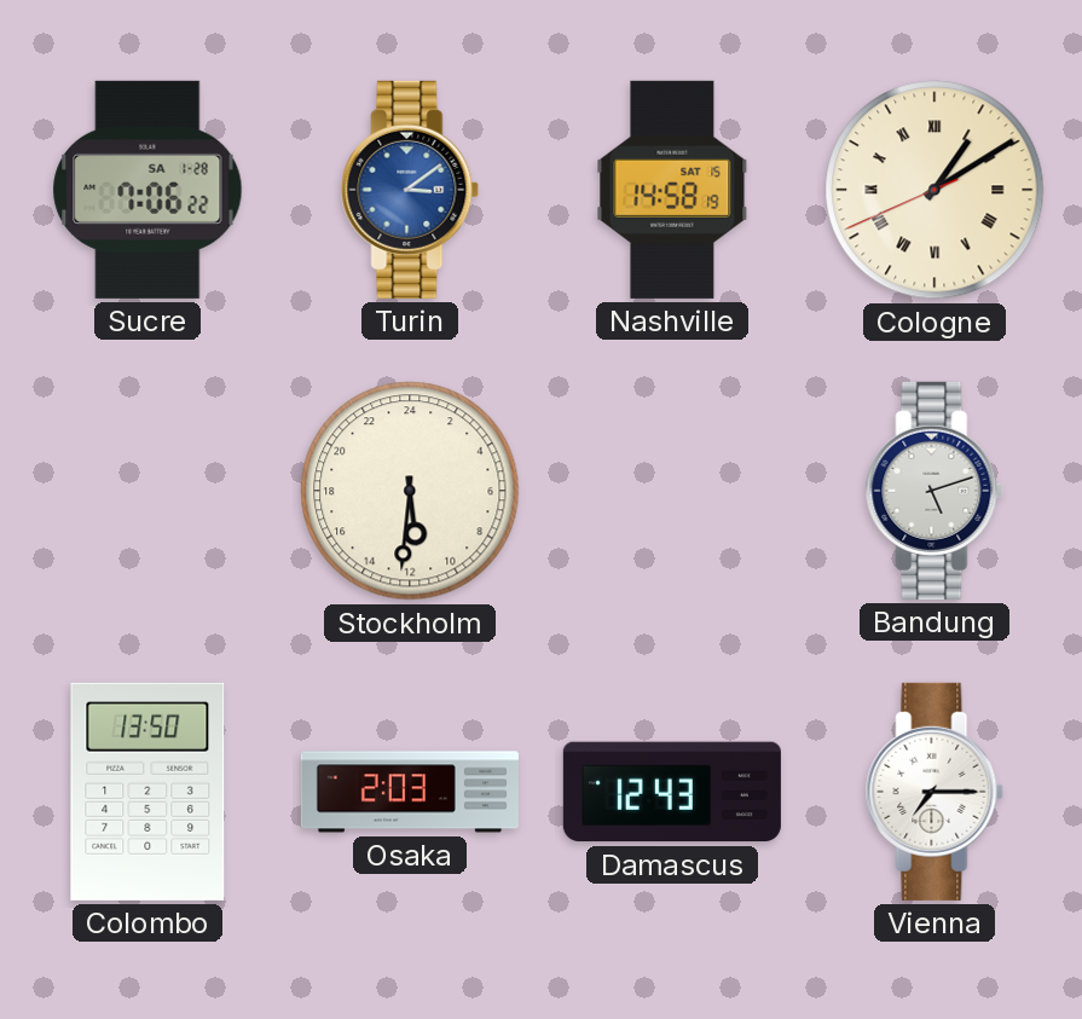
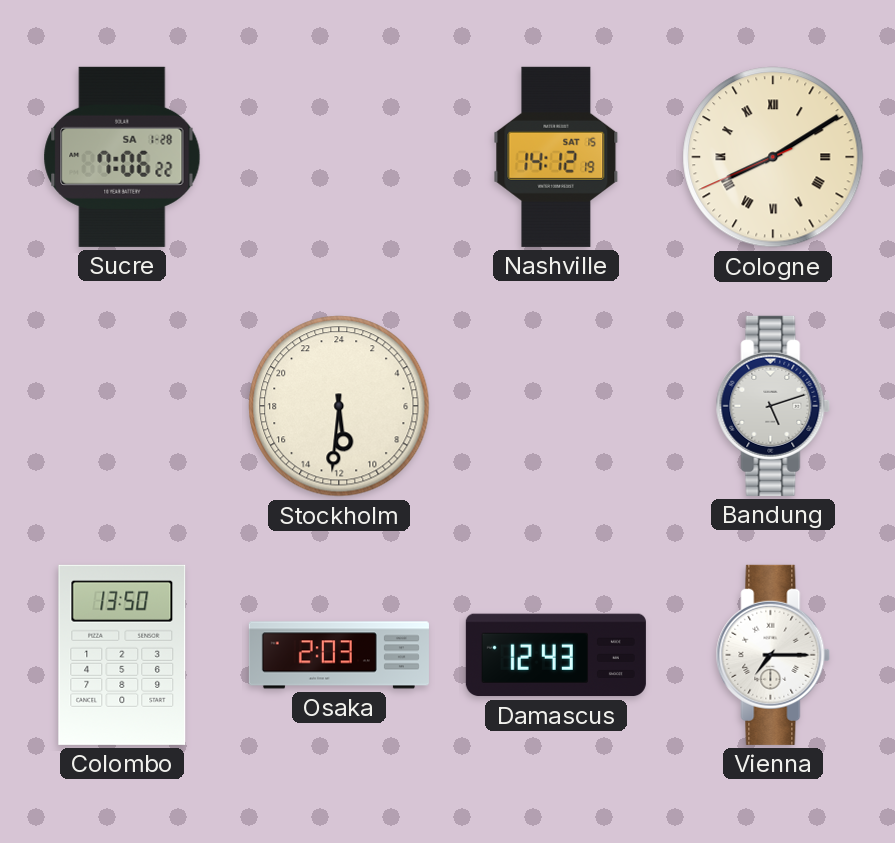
Turin: 3:09 -> none (410, 190)
Nashville: 14:58 -> 14:12 (556, 157)
Cologne: 1:09 -> 8:09 (773, 157)
